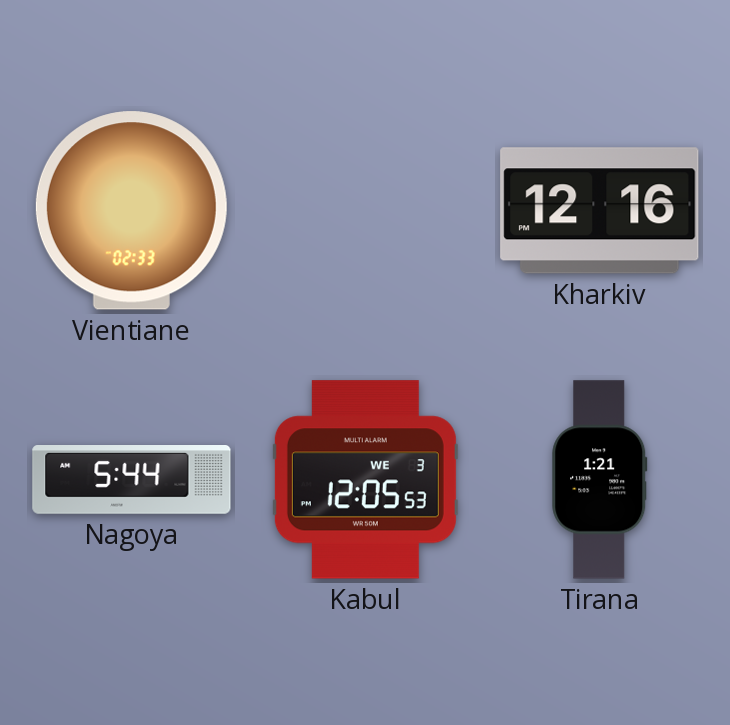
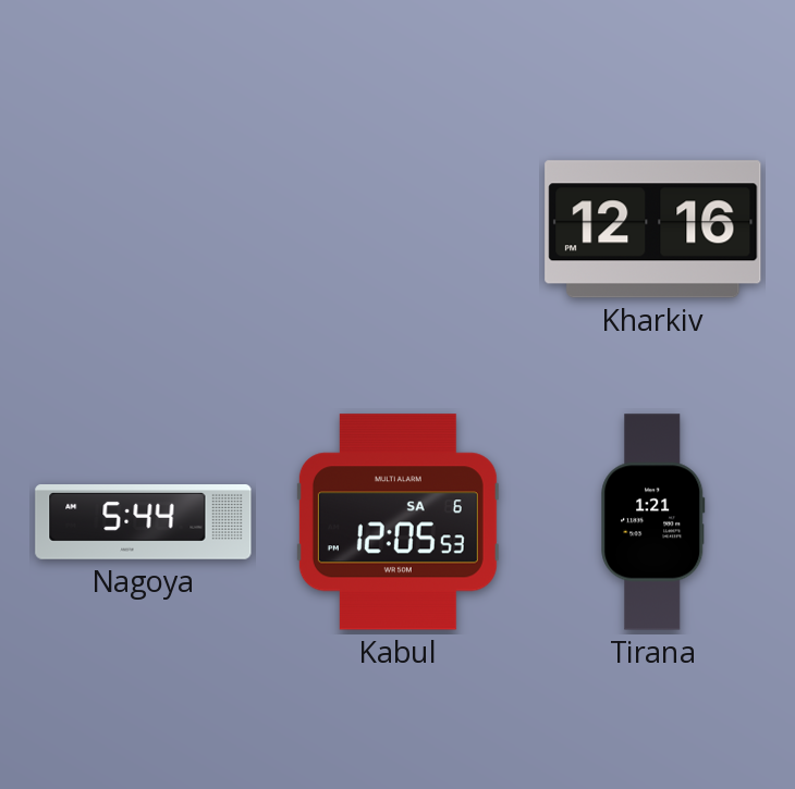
Vientiane: 02:33 -> none (131, 211)
Kabul date: WE 3 -> SA 6 (397, 522)
